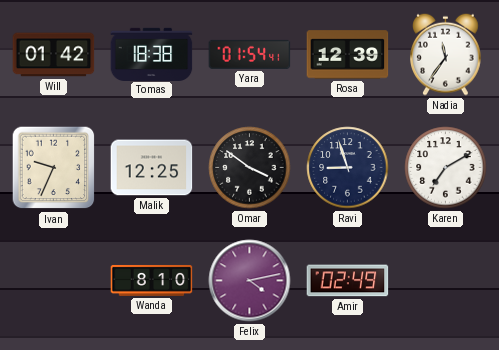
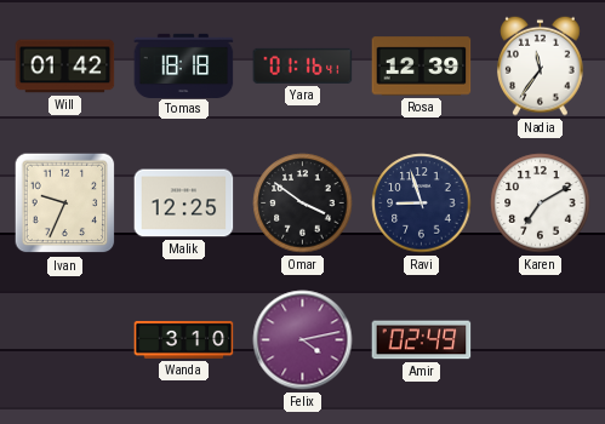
Tomas: 18:38 -> 18:18 (184, 65)
Yara: 01:54 -> 01:16 (303, 65)
Wanda: 8:10 -> 3:10 (184, 339)
